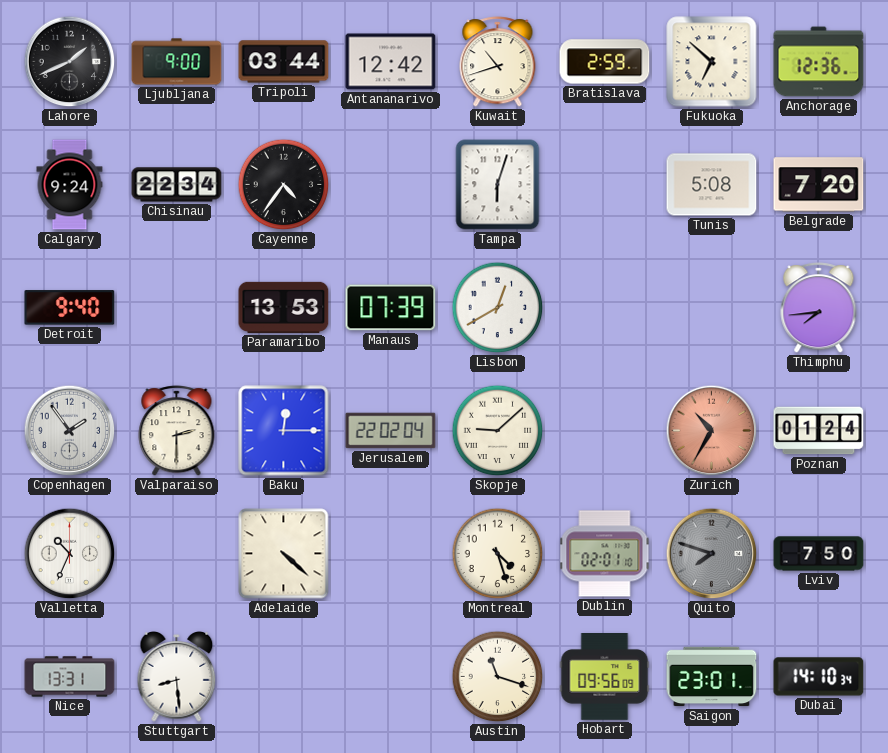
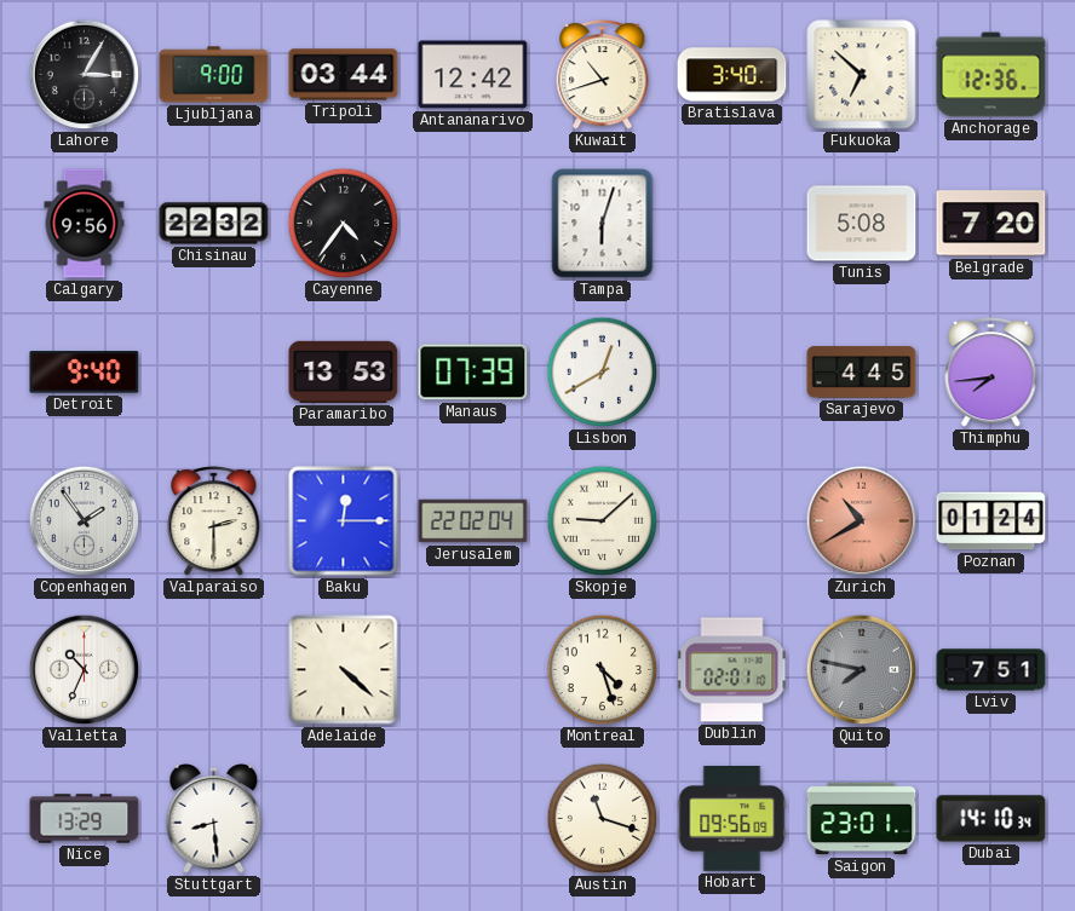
Lahore: 1:41 -> 3:05 (85, 75)
Bratislava: 2:59 -> 3:40 (732, 75)
Calgary: 9:24 -> 9:56 (85, 224)
Chisinau: 22:34 -> 22:32 (214, 224)
Sarajevo: none -> 4:45 (862, 373)
Zurich: 10:35 -> 10:40 (862, 521)
Quito: 7:48 -> 7:47 (862, 670)
Lviv: 7:50 -> 7:51 (991, 670)
Nice: 13:31 -> 13:29 (85, 819)
